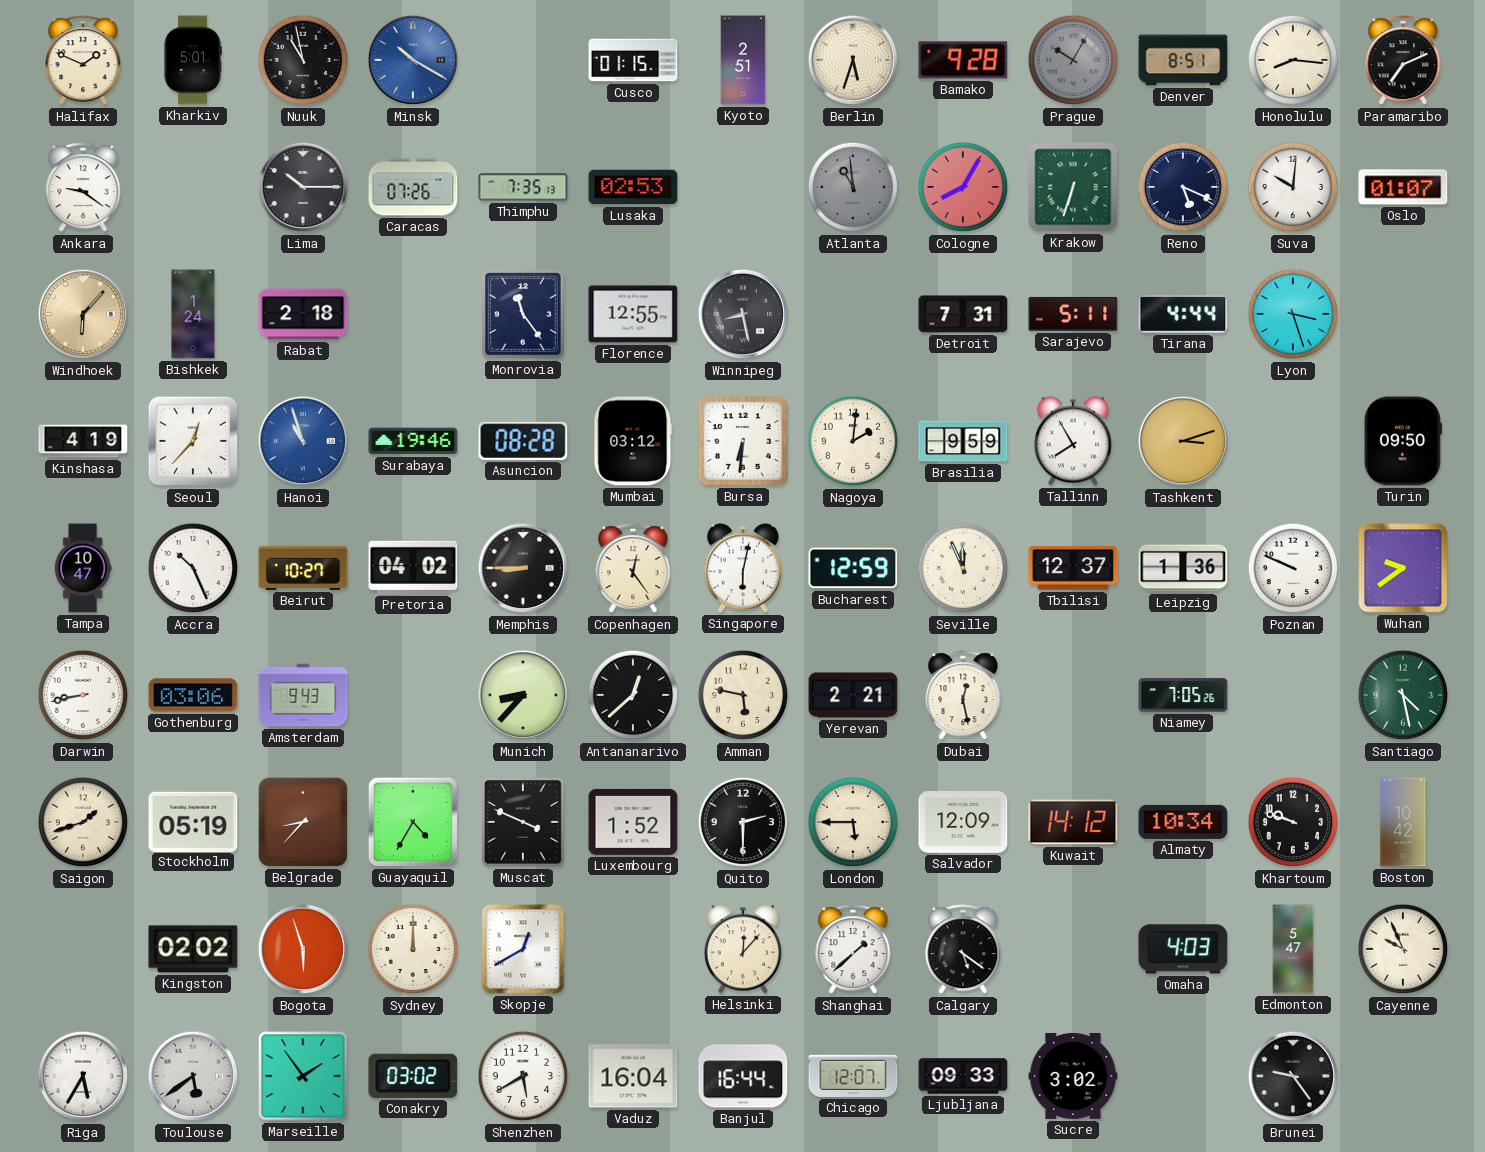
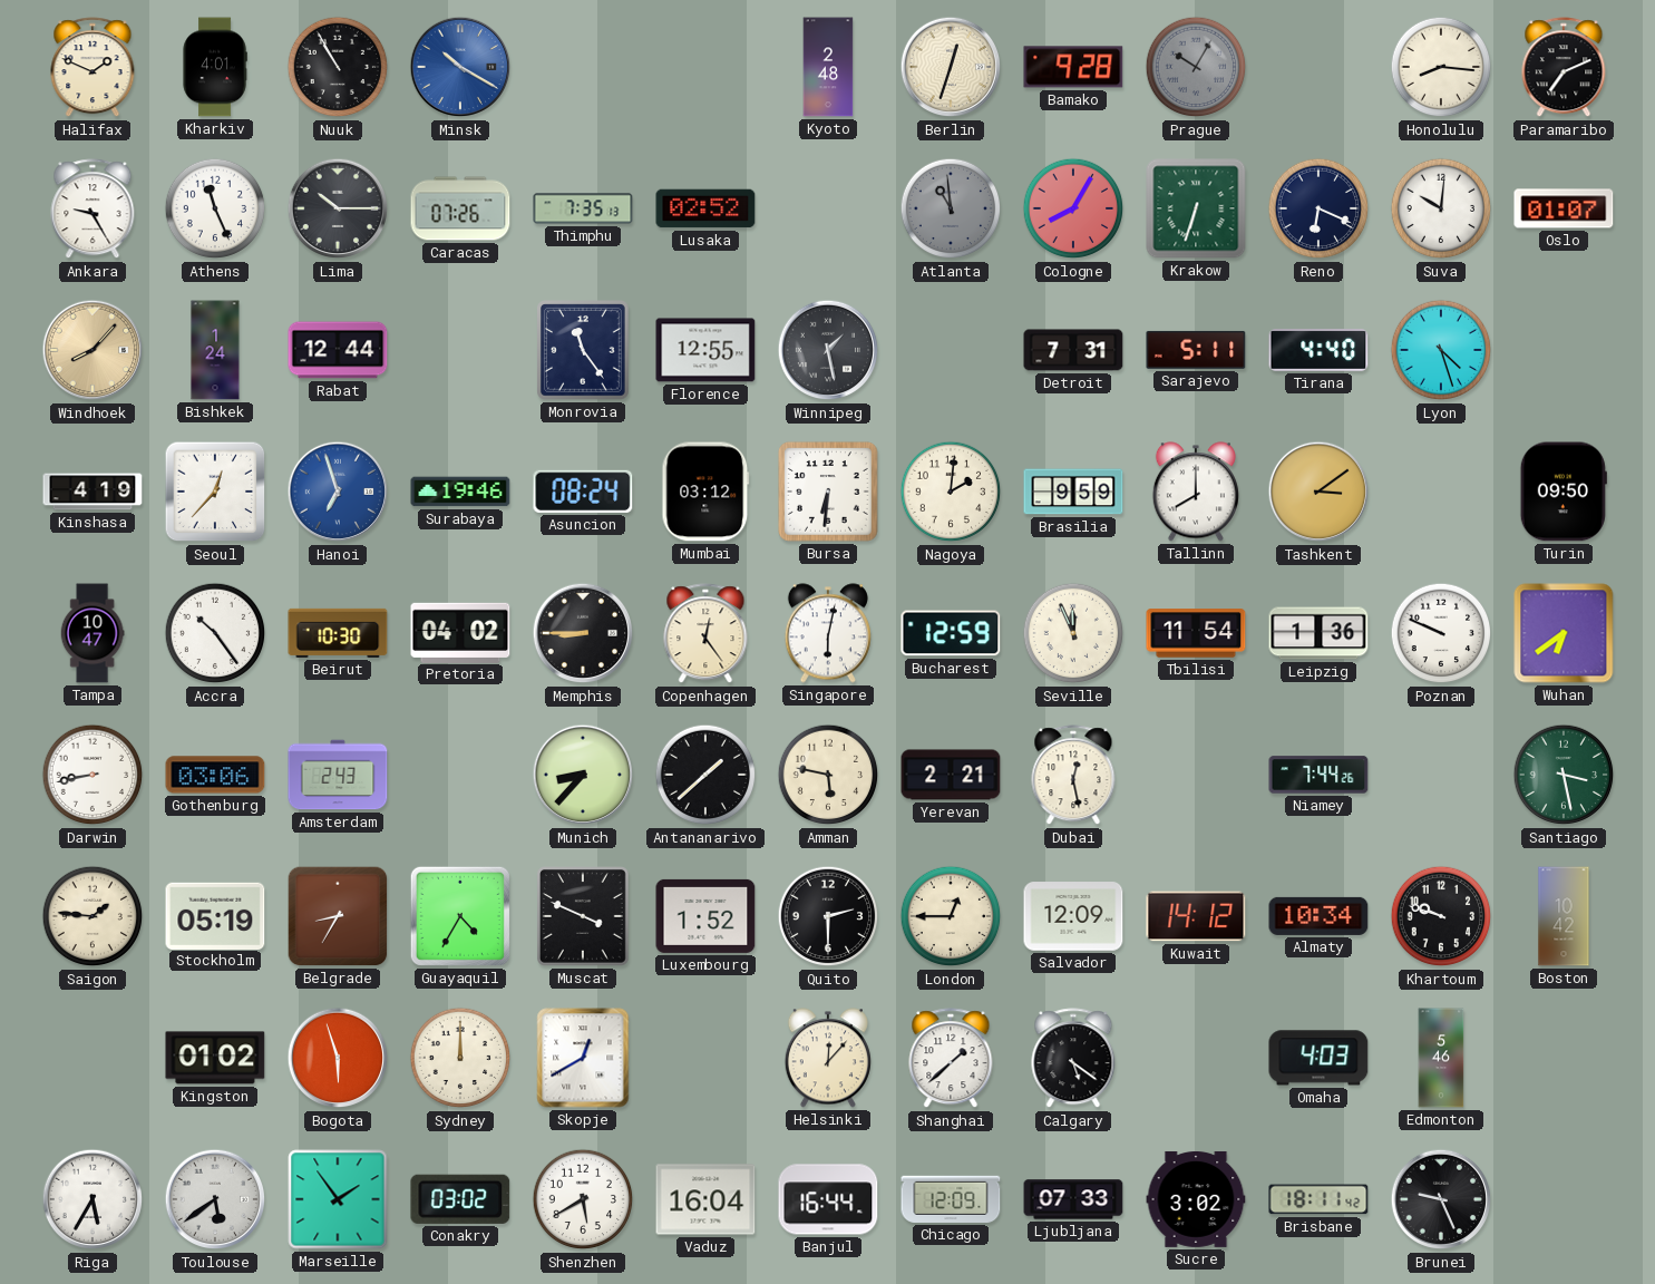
Kharkiv: 5:01 -> 4:01 (215, 67)
Nuuk: 10:58 -> 10:55 (338, 67)
Cusco: 01:15 -> none (633, 60)
Kyoto: 2:51 -> 2:48 (828, 67)
Berlin: 5:33 -> 12:33 (951, 67)
Denver: 8:51 -> none (1183, 60)
Ankara: 9:21 -> 9:25 (93, 210)
Athens: none -> 11:26 (215, 208)
Lusaka: 02:53 -> 02:52 (705, 208)
Reno: 5:19 -> 6:19 (1318, 208)
Windhoek: 6:07 -> 8:07 (93, 350)
Rabat: 2:18 -> 12:44 (338, 350)
Winnipeg: 8:28 -> 1:28 (828, 350)
Tirana: 4:44 -> 4:40 (1318, 350)
Lyon: 3:27 -> 4:27 (1441, 350)
Hanoi: 10:57 -> 6:57 (338, 492)
Asuncion: 08:28 -> 08:24 (583, 492)
Tallinn: 7:55 -> 8:00 (1196, 492)
Tashkent: 3:12 -> 3:09 (1318, 492)
Accra: 10:26 -> 10:24 (215, 633)
Beirut: 10:27 -> 10:30 (338, 633)
Tbilisi: 12:37 -> 11:54 (1196, 633)
Wuhan: 9:39 -> 6:39 (1564, 633)
Amsterdam: 9:43 -> 2:43 (338, 775)
Antananarivo: 12:38 -> 1:38 (705, 775)
Niamey: 7:05 -> 7:44 (1318, 775)
Santiago: 4:28 -> 3:28 (1564, 775)
Saigon: 1:42 -> 1:46 (93, 916)
Belgrade: 8:37 -> 8:35 (338, 916)
London: 5:45 -> 12:45 (951, 916)
Kingston: 02:02 -> 01:02 (215, 1058)
Edmonton: 5:47 -> 5:46 (1441, 1058)
Cayenne: 9:56 -> none (1403, 949)
Chicago: 12:07 -> 12:09 (951, 1199)
Ljubljana: 09:33 -> 07:33 (1073, 1199)
Brisbane: none -> 18:11 (1318, 1199)
Brunei: 9:24 -> 9:26 (1441, 1199)
